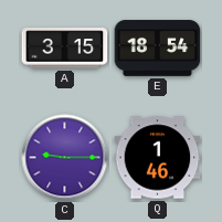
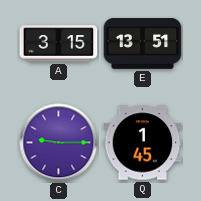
E: 18:54 -> 13:51 (143, 44)
Q: 1:46 -> 1:45 (143, 143)
